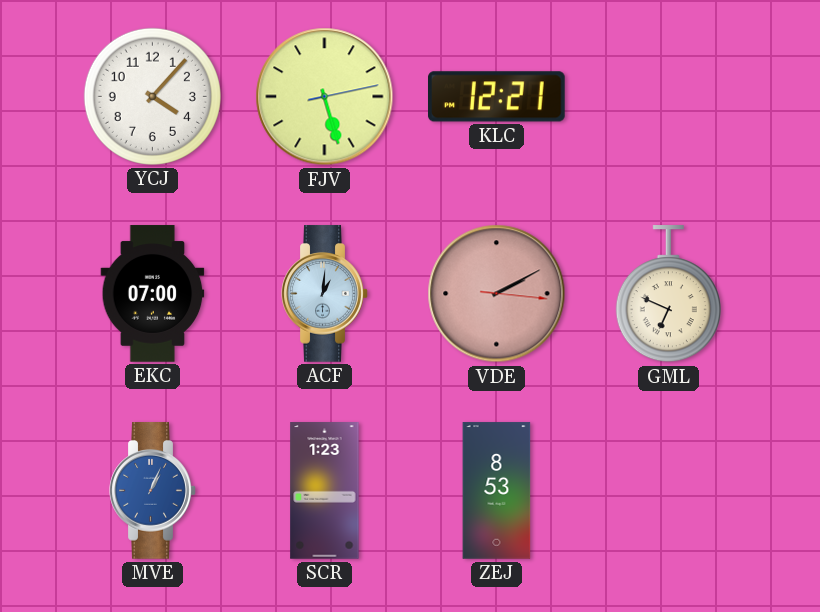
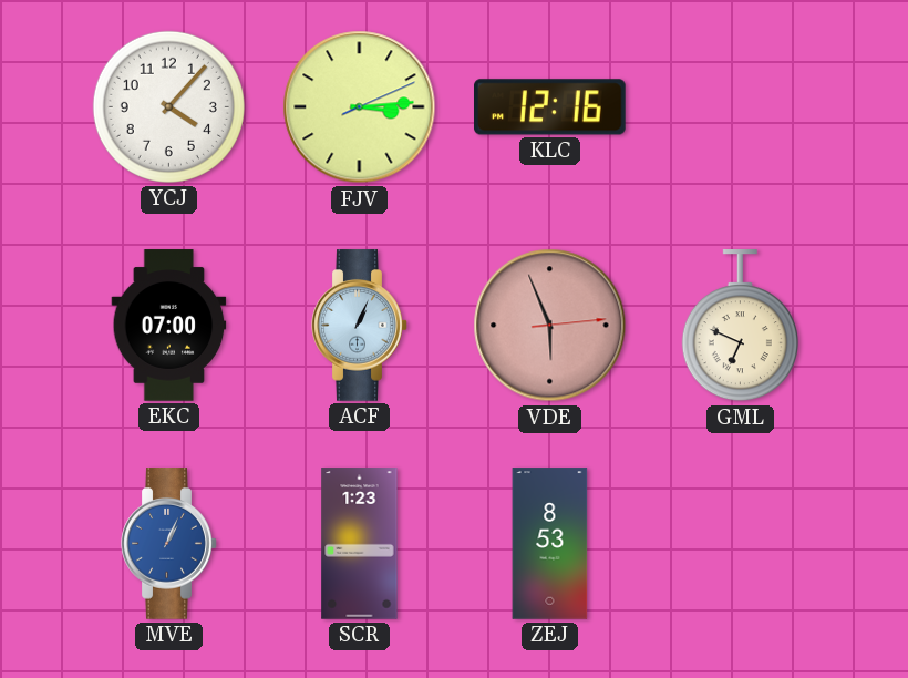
FJV: 5:27 -> 3:14 (360, 107)
KLC: 12:21 -> 12:16 (550, 107)
ACF: 1:01 -> 1:04 (360, 326)
VDE: 2:10 -> 5:56 (550, 326)
